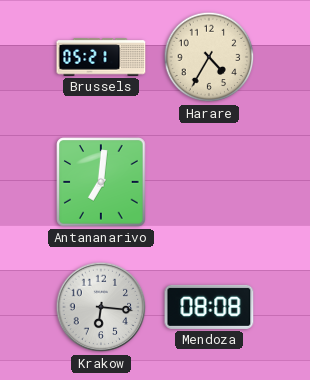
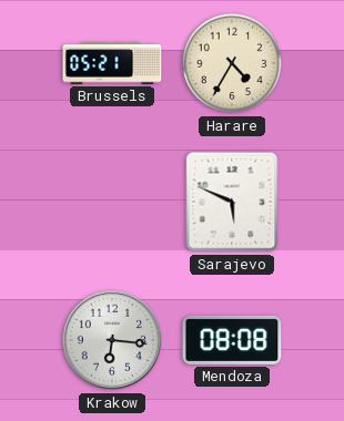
Antananarivo: 7:01 -> none (101, 182)
Sarajevo: none -> 5:49 (232, 202)
